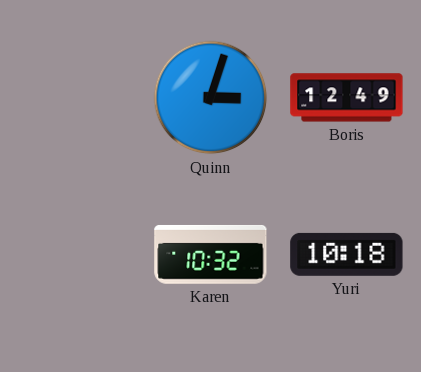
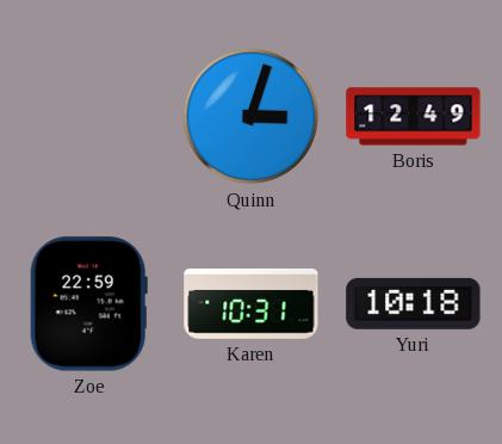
Zoe: none -> 22:59 (88, 304)
Karen: 10:32 -> 10:31 (252, 303)
